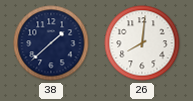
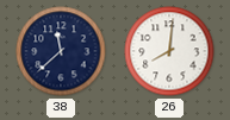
38: 1:38 -> 11:38 (61, 51)
